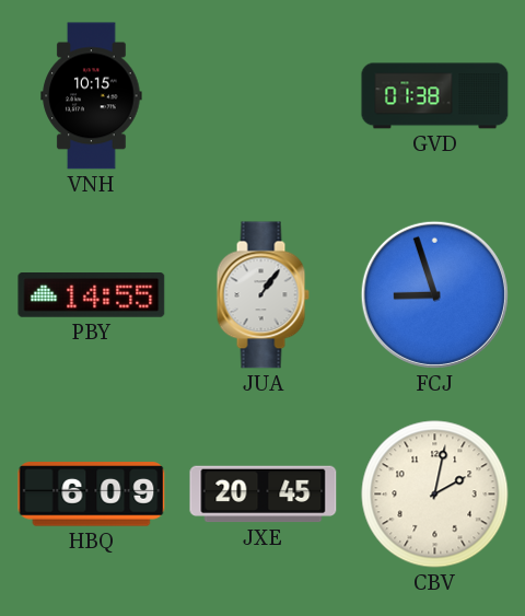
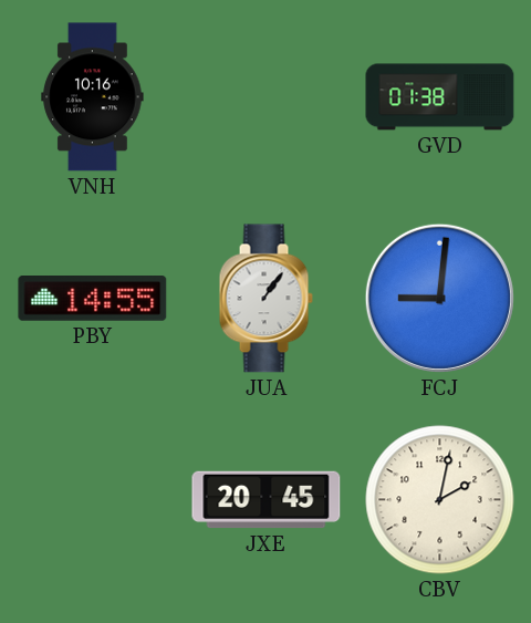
VNH: 10:15 -> 10:16 (93, 97)
FCJ: 8:57 -> 9:01 (439, 298)
HBQ: 6:09 -> none (92, 495)
